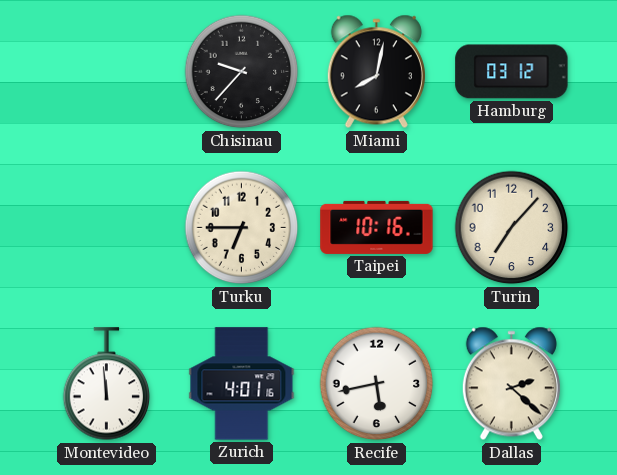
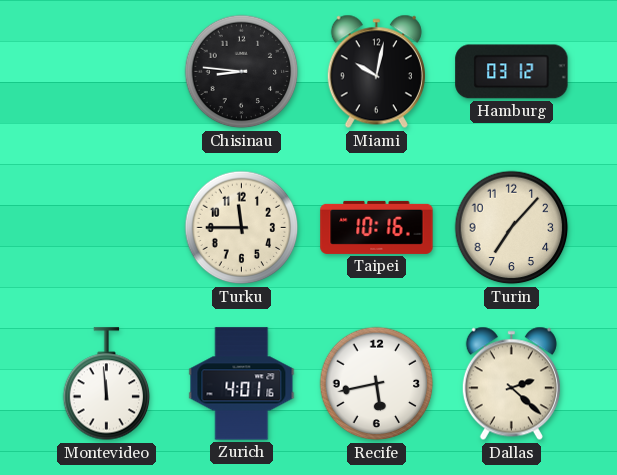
Chisinau: 9:37 -> 8:46 (242, 72)
Miami: 8:02 -> 10:02 (376, 72)
Turku: 6:45 -> 11:45 (242, 228)
